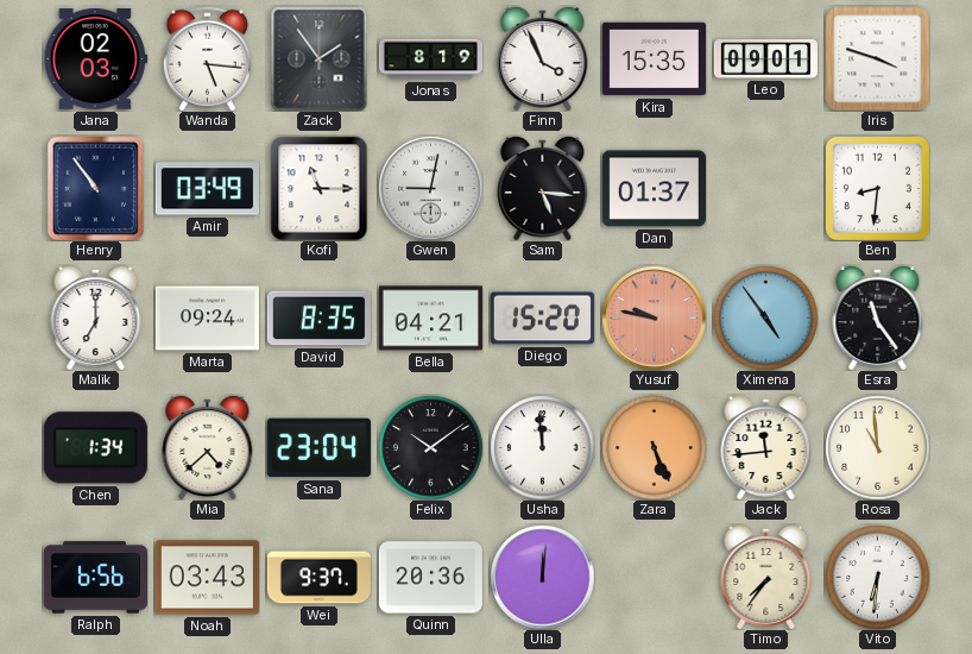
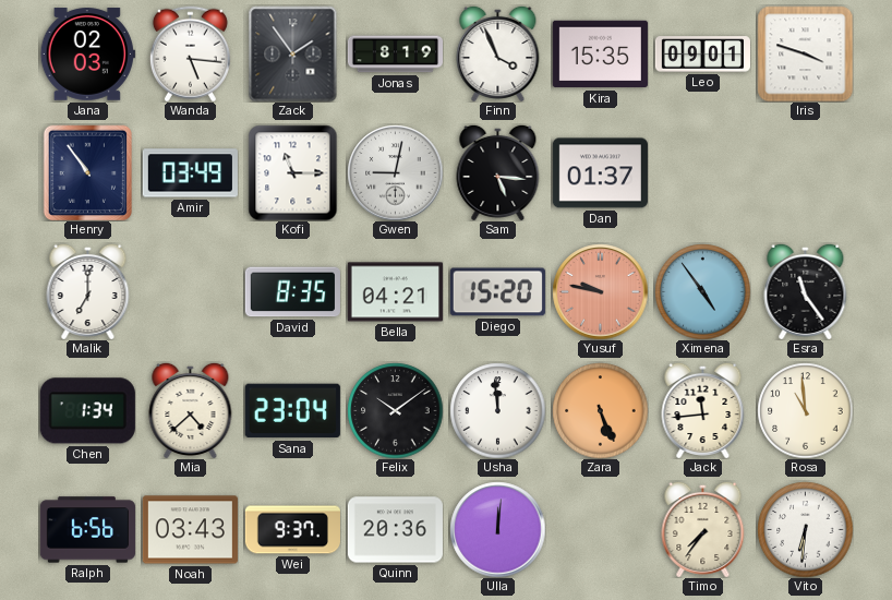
Ben: 8:31 -> none (877, 188)
Marta: 09:24 -> none (207, 319)
